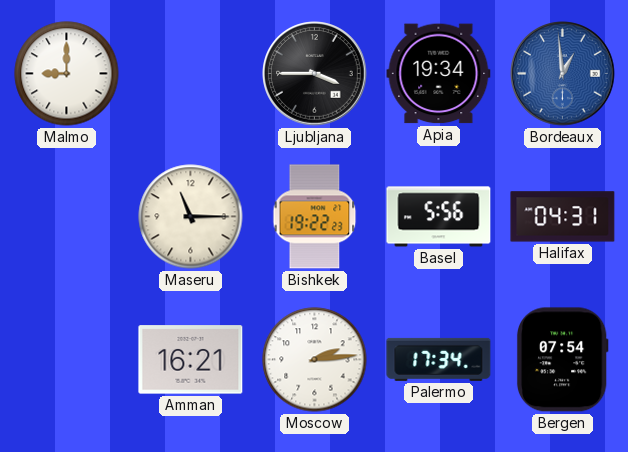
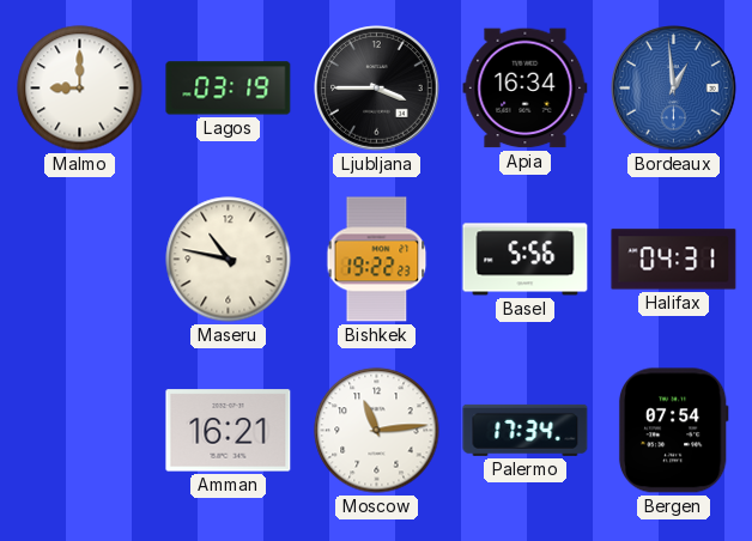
Lagos: none -> 03:19 (229, 89)
Apia: 19:34 -> 16:34 (526, 89)
Maseru: 11:15 -> 10:47 (229, 260)
Moscow: 2:14 -> 11:14 (377, 431)
